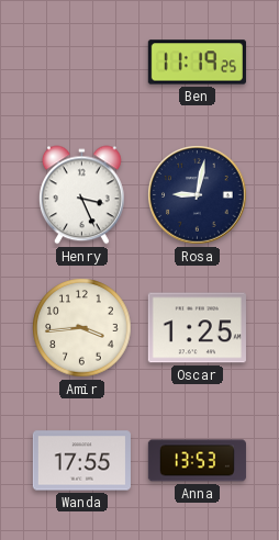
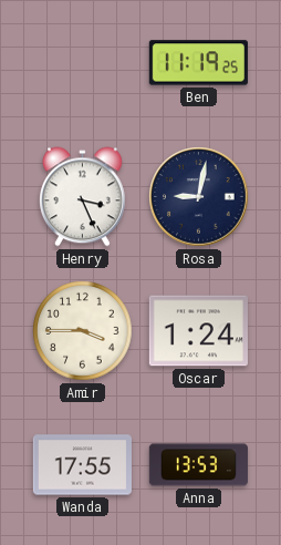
Amir: 3:44 -> 3:45 (83, 331)
Oscar: 1:25 -> 1:24 (198, 331)
